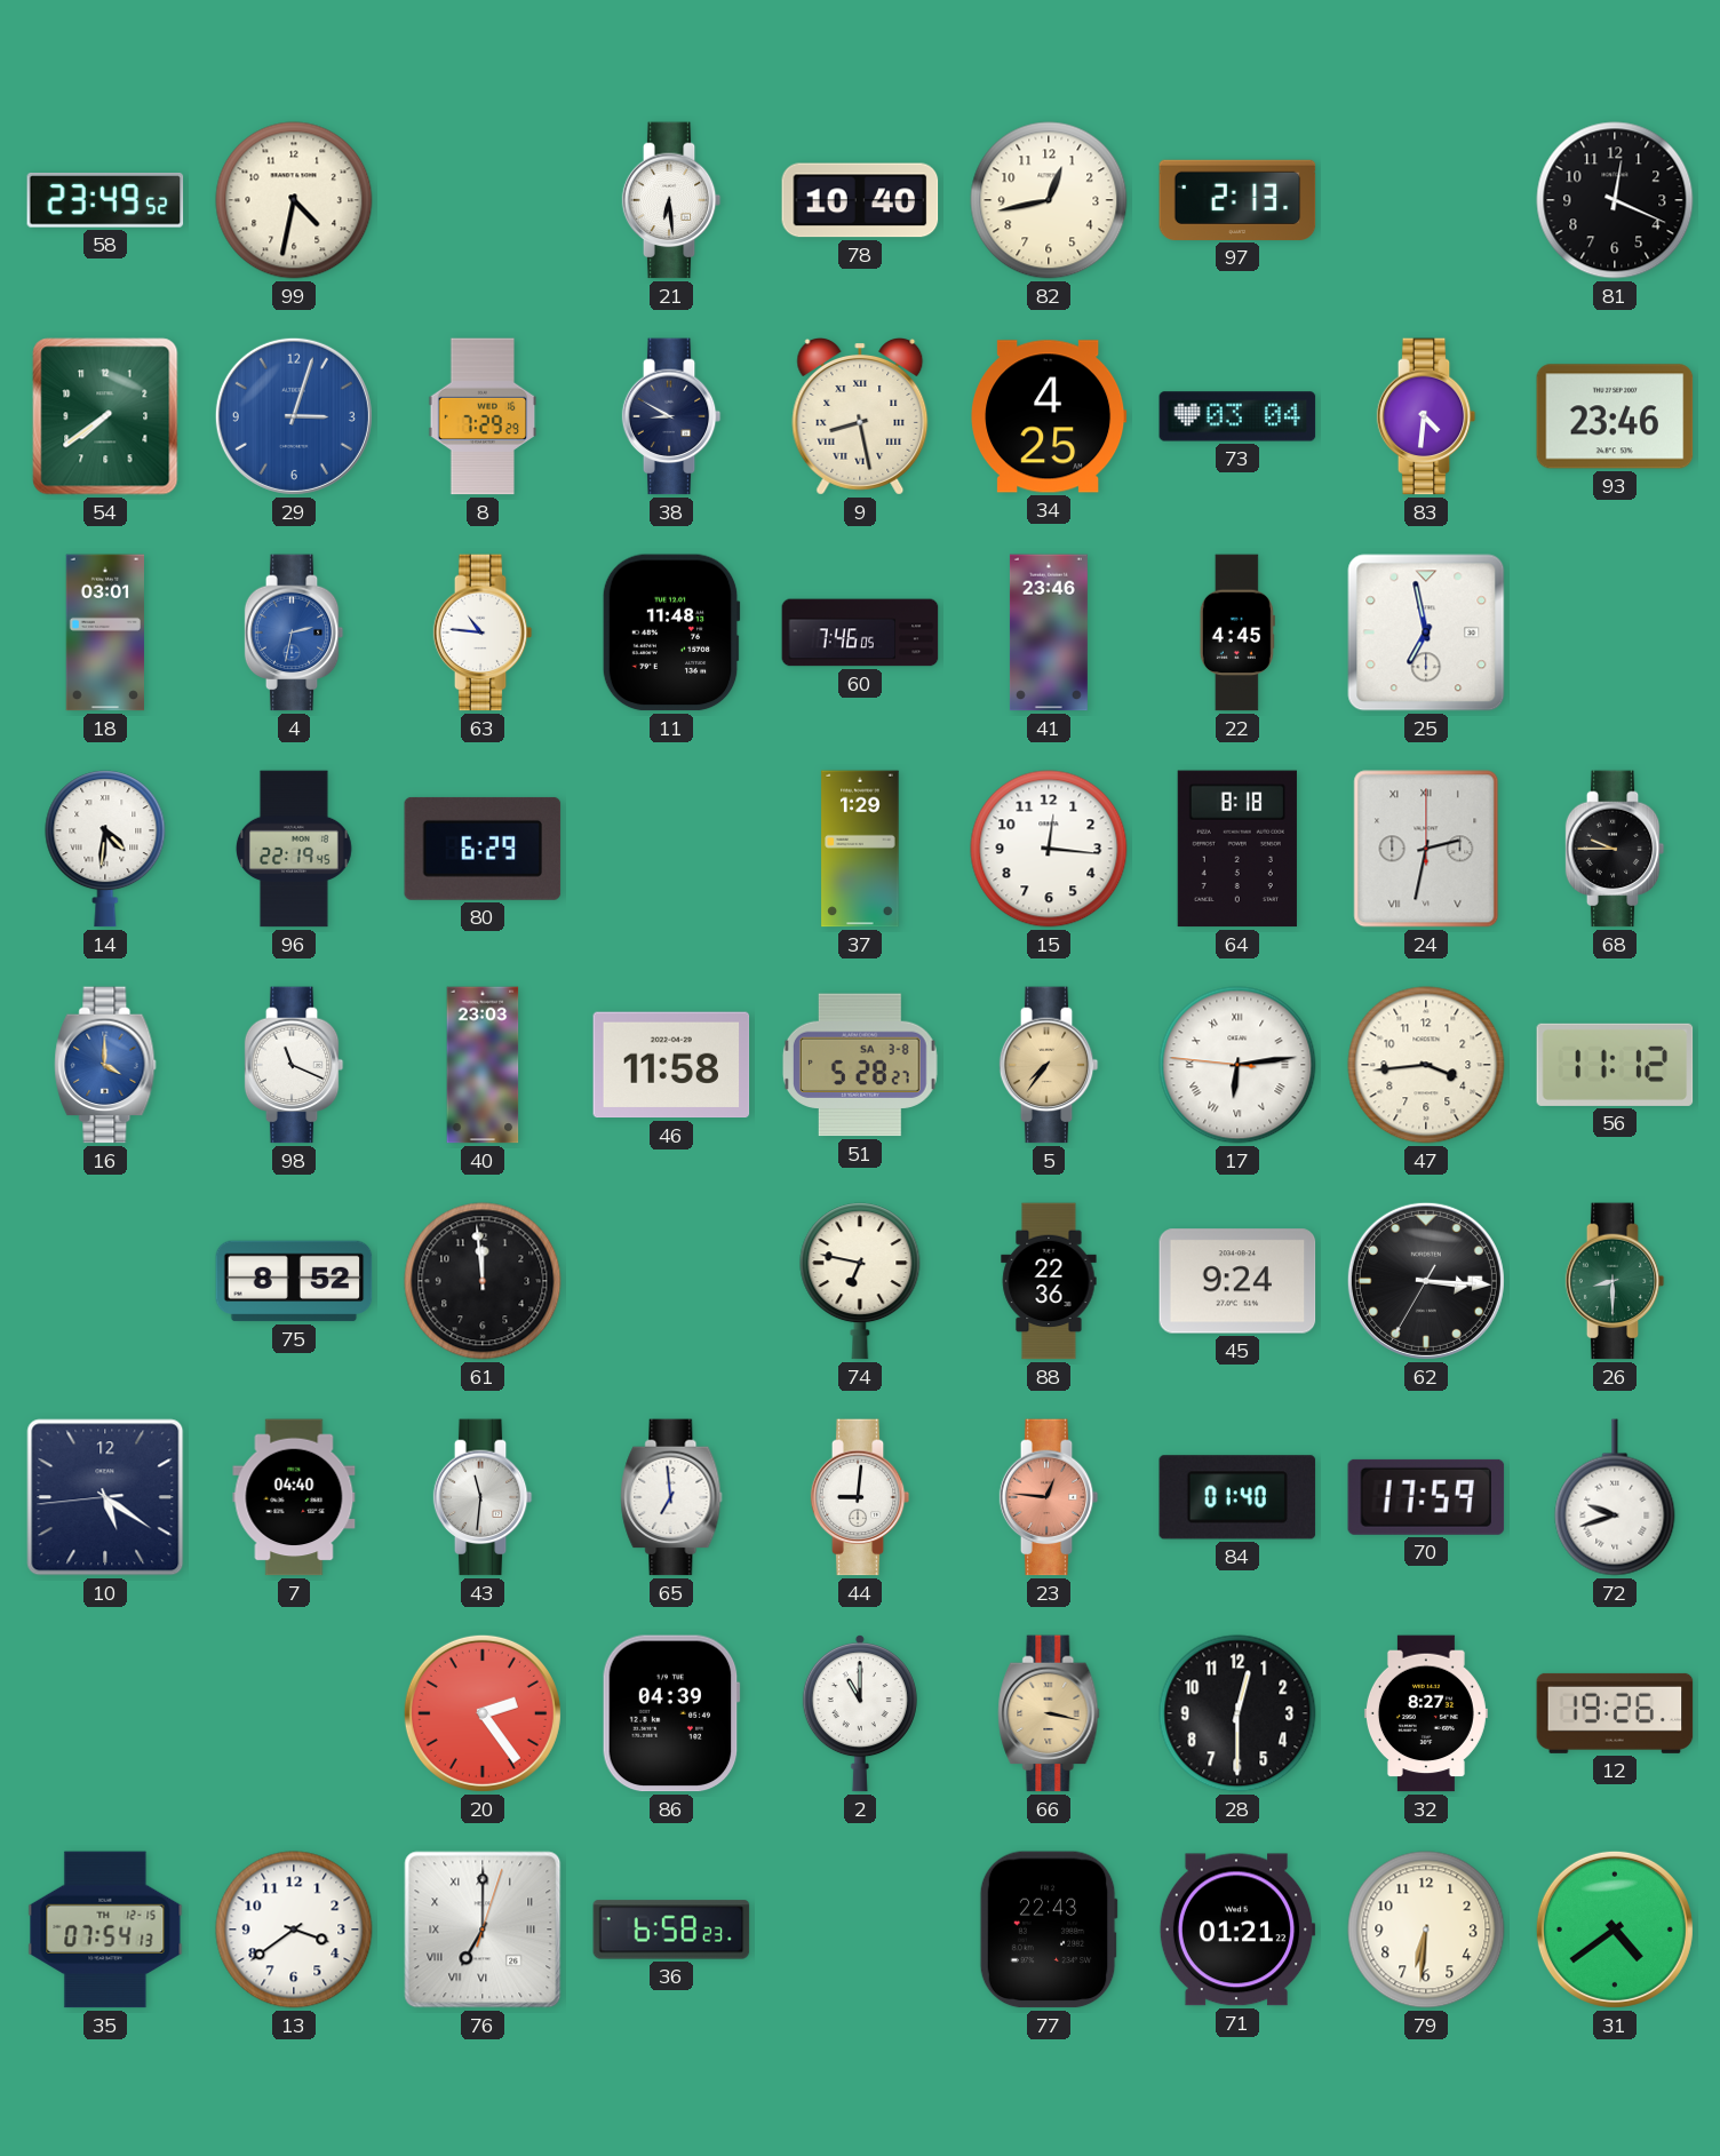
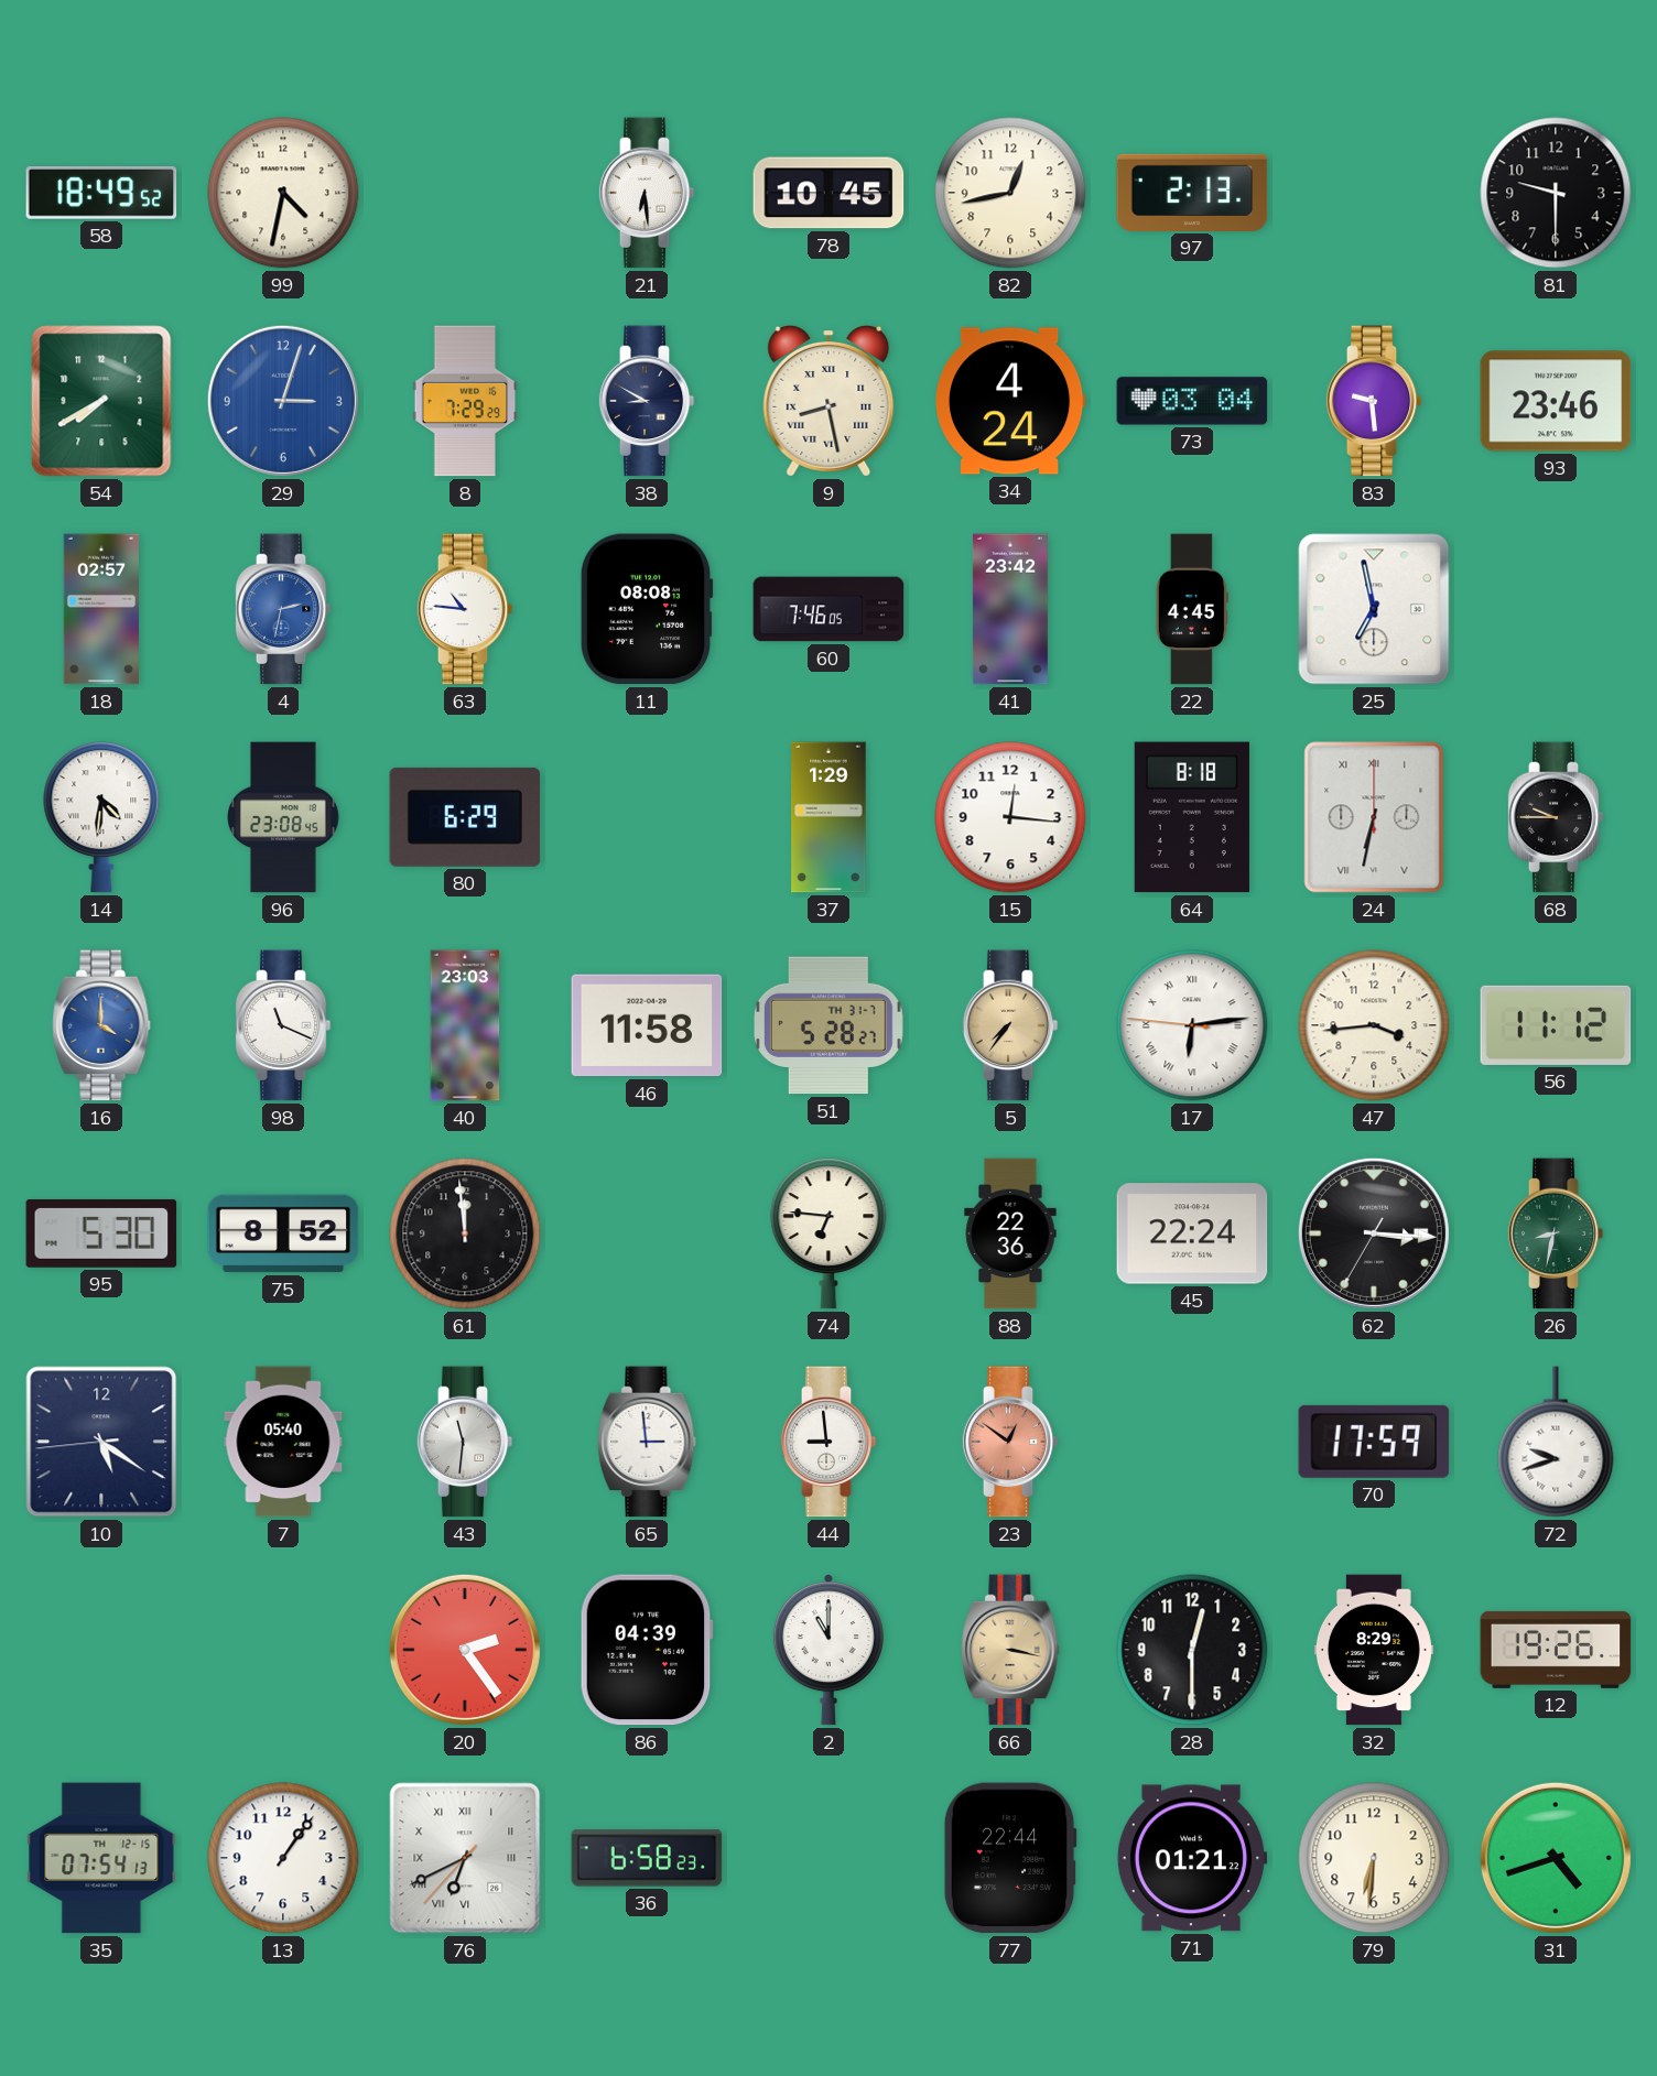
58: 23:49 -> 18:49 (101, 194)
78: 10:40 -> 10:45 (829, 193)
81: 12:19 -> 9:30 (1556, 193)
54: 7:39 -> 7:40 (101, 401)
34: 4:25 -> 4:24 (1010, 401)
83: 4:31 -> 9:29 (1374, 401)
18: 03:01 -> 02:57 (100, 609)
11: 11:48 -> 08:08 (647, 609)
41: 23:46 -> 23:42 (1010, 609)
96: 22:19 -> 23:08 (283, 817)
24: 2:32 -> 6:32 (1374, 817)
51 date: SA 3-8 -> TH 31-7 (829, 1025)
95: none -> 5:30 (101, 1233)
74: 6:47 -> 6:46 (829, 1233)
45: 9:24 -> 22:24 (1192, 1233)
26: 8:30 -> 8:32 (1556, 1233)
7: 04:40 -> 05:40 (283, 1442)
65: 6:59 -> 2:59 (647, 1442)
44: 9:01 -> 8:59 (829, 1442)
23: 12:46 -> 12:51 (1010, 1442)
84: 01:40 -> none (1237, 1497)
32: 8:27 -> 8:29 (1374, 1650)
13: 3:39 -> 1:06 (283, 1858)
76: 7:00 -> 6:40 (465, 1858)
77: 22:43 -> 22:44 (1010, 1858)
31: 4:39 -> 4:42 (1556, 1858)
